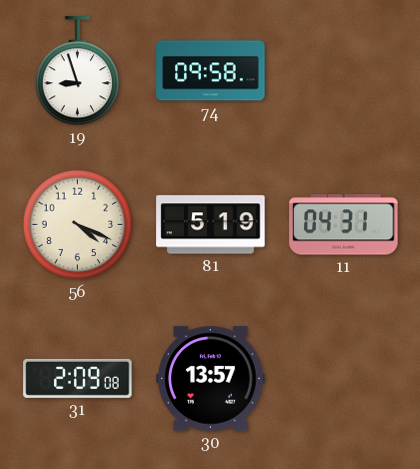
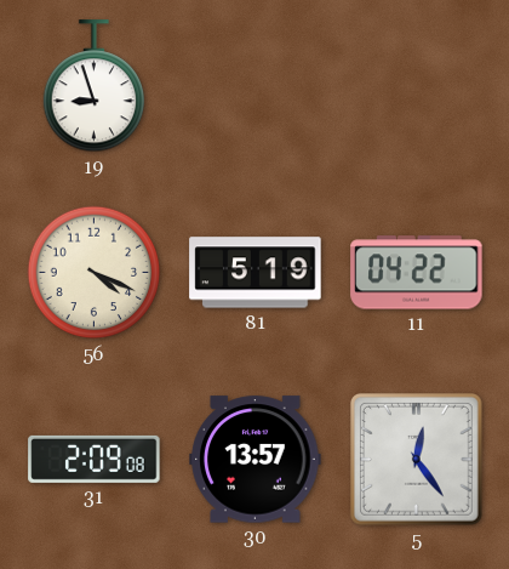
74: 09:58 -> none (211, 71)
11: 04:31 -> 04:22 (417, 273)
5: none -> 12:24 (417, 460)
